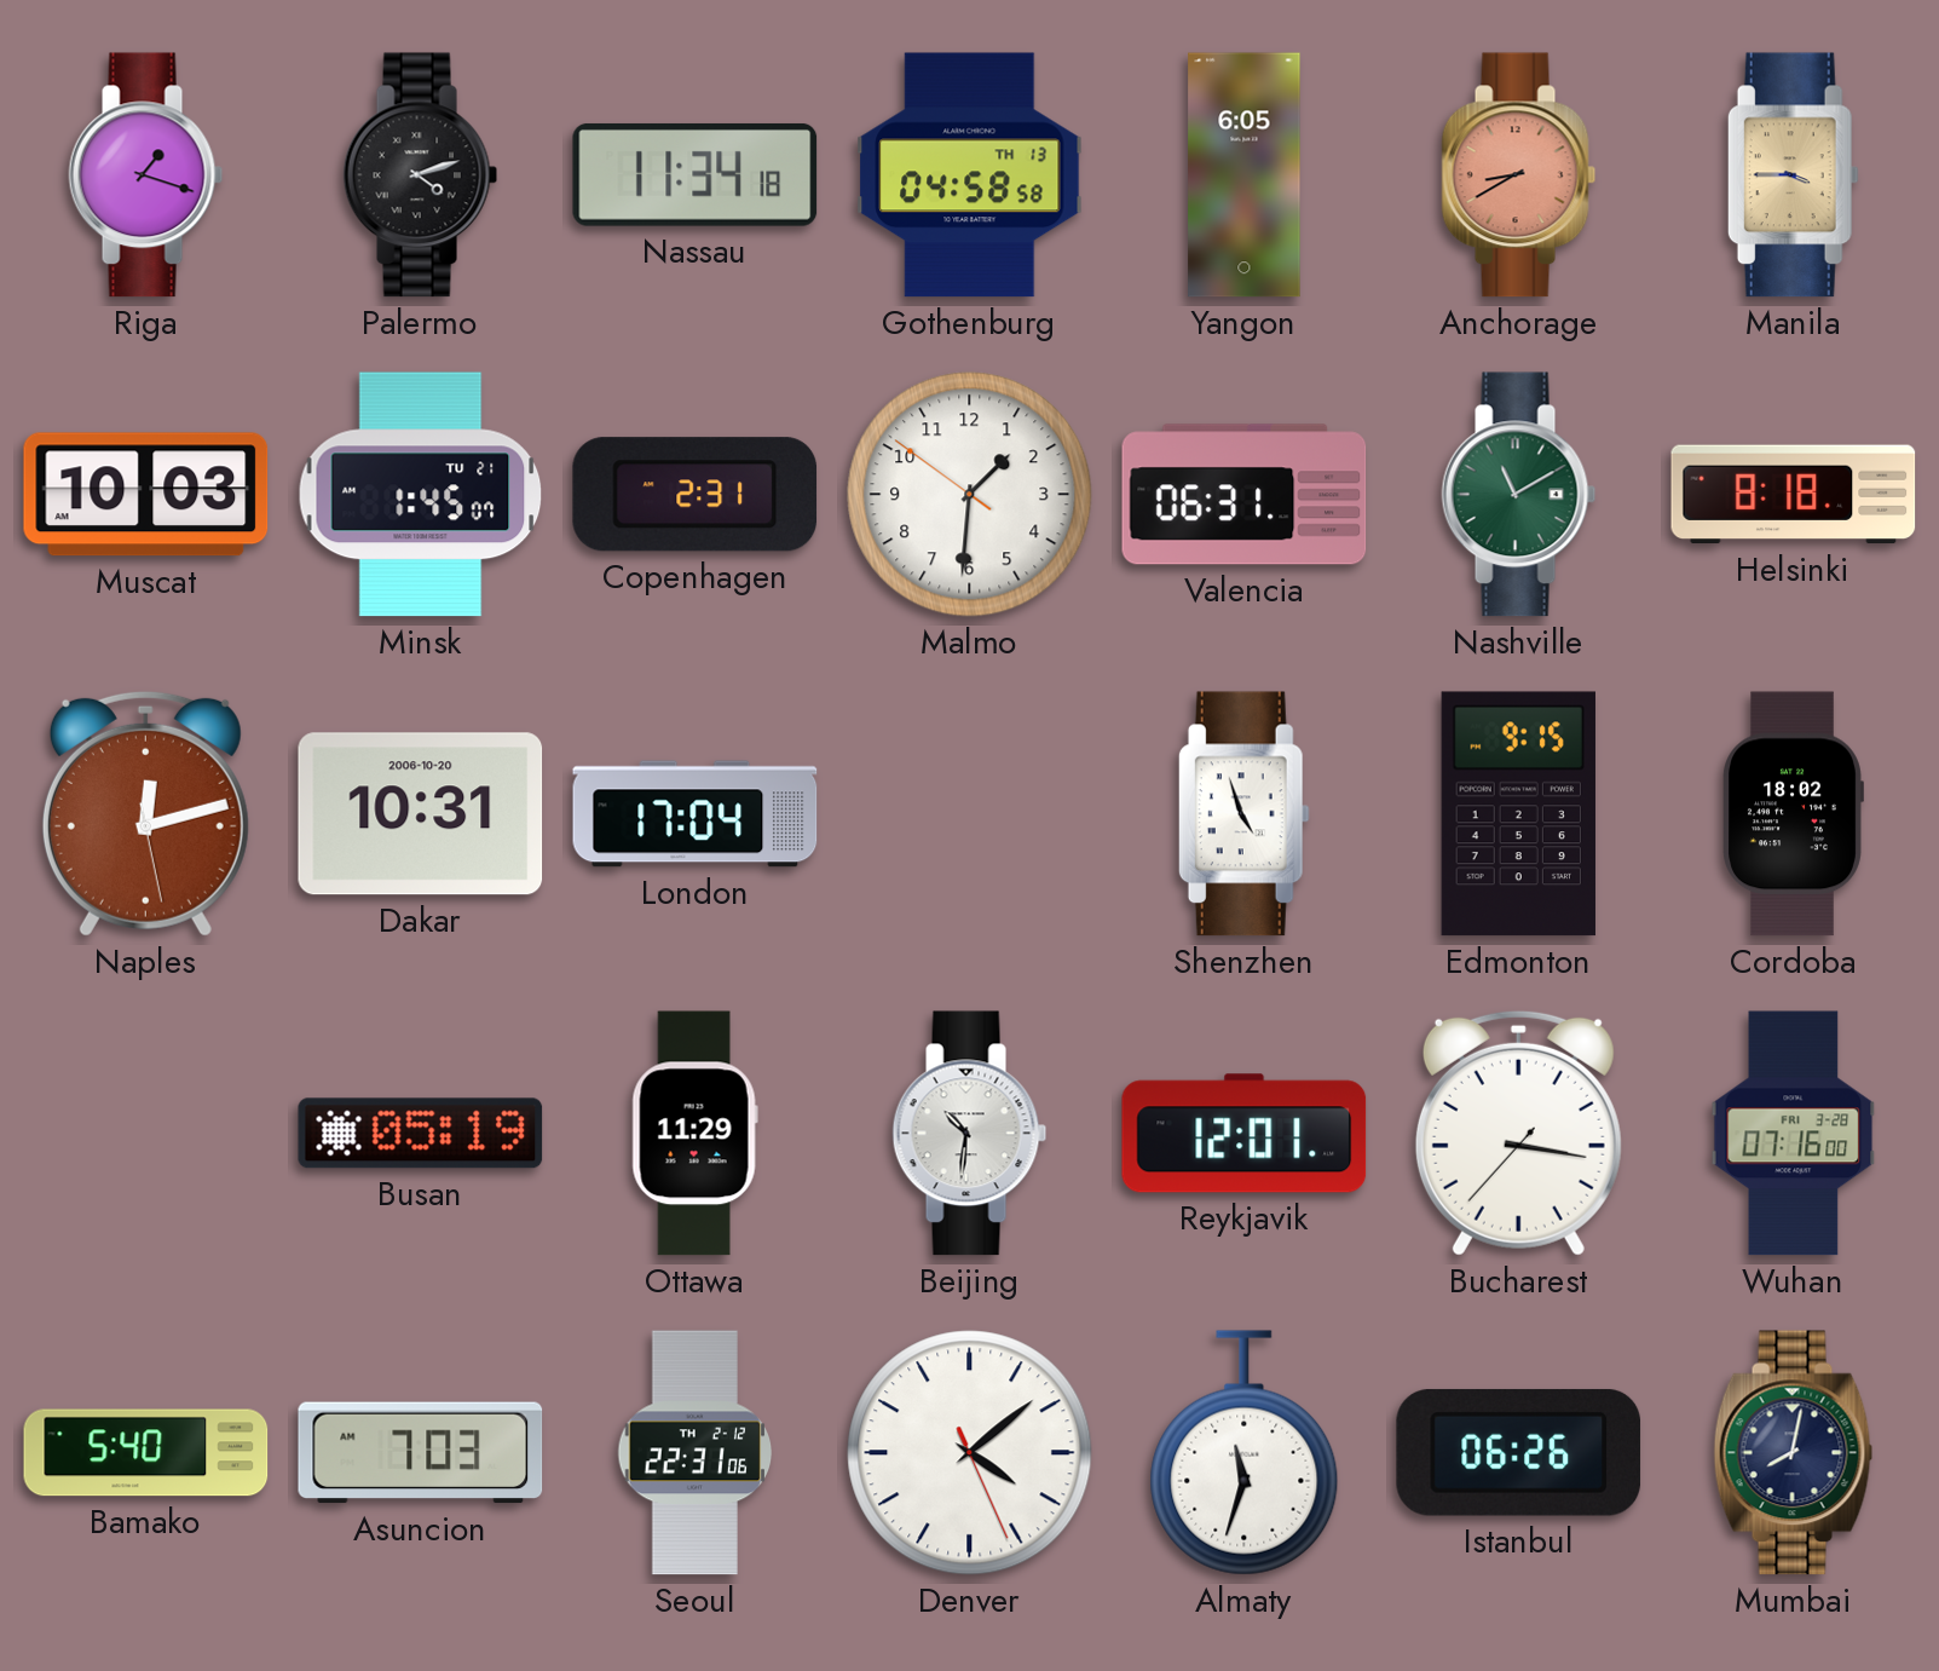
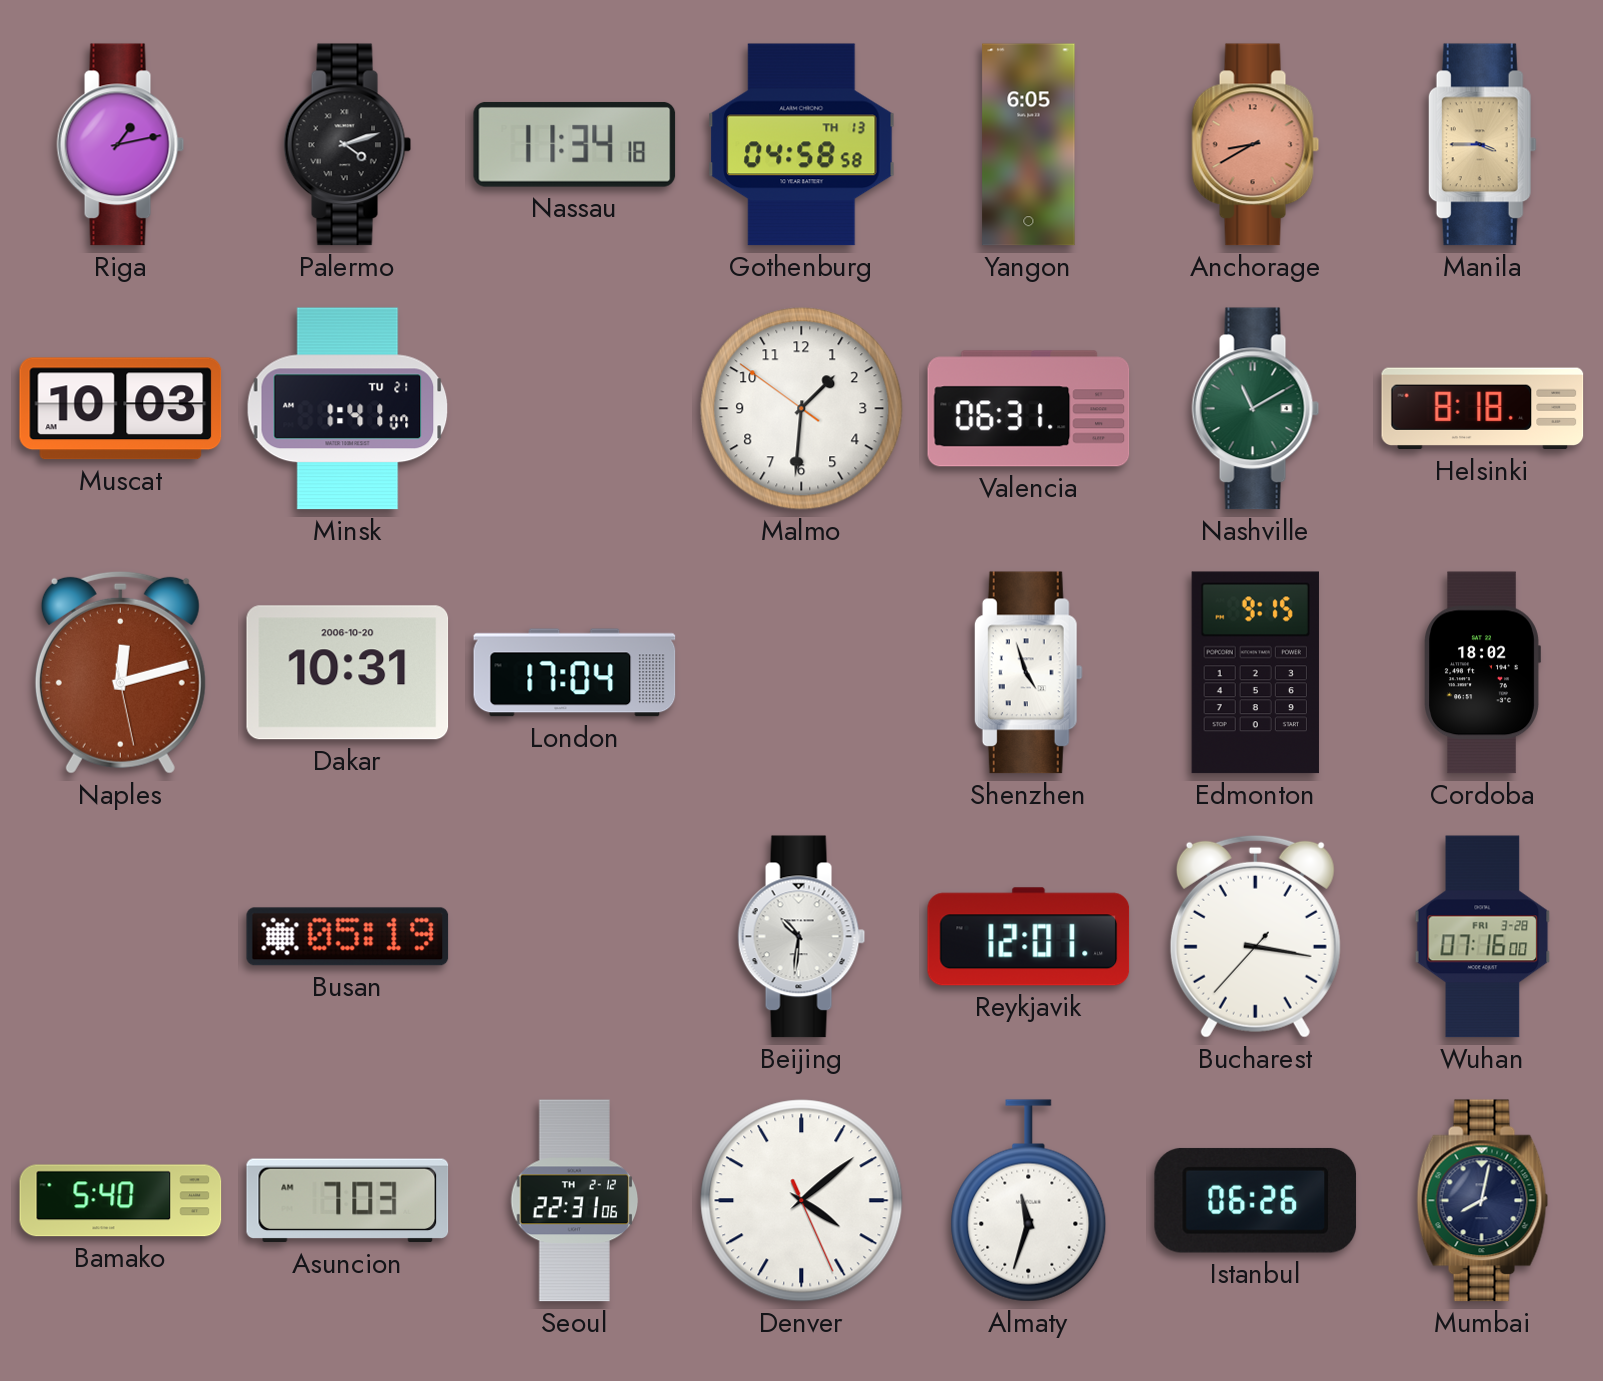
Riga: 1:18 -> 1:13 (121, 145)
Minsk: 1:45 -> 1:41 (348, 409)
Copenhagen: 2:31 -> none (696, 495)
Ottawa: 11:29 -> none (694, 1134)
